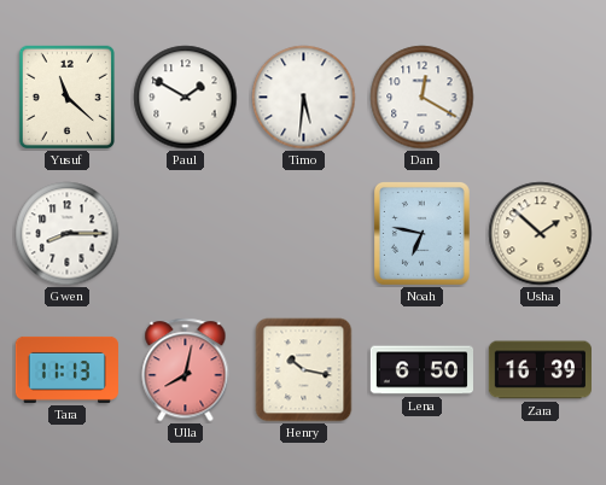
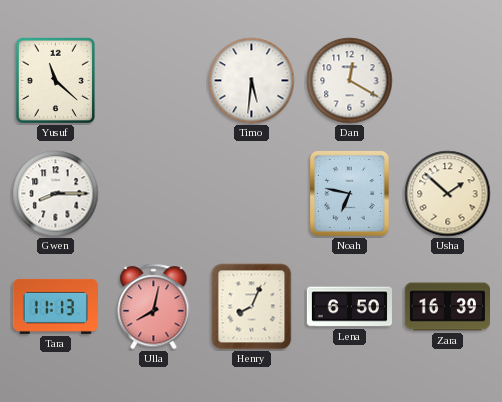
Paul: 1:50 -> none (186, 98)
Henry: 10:17 -> 8:04 (252, 307)
